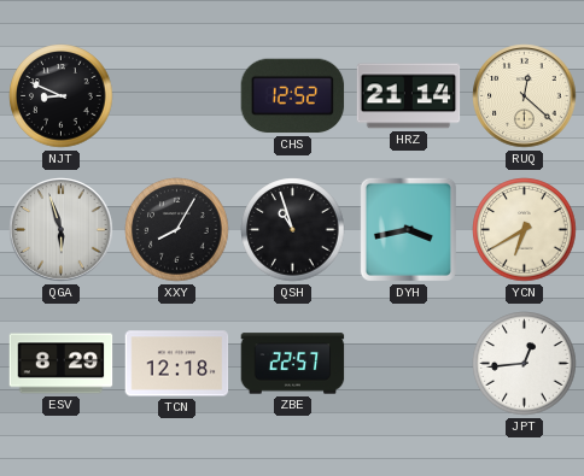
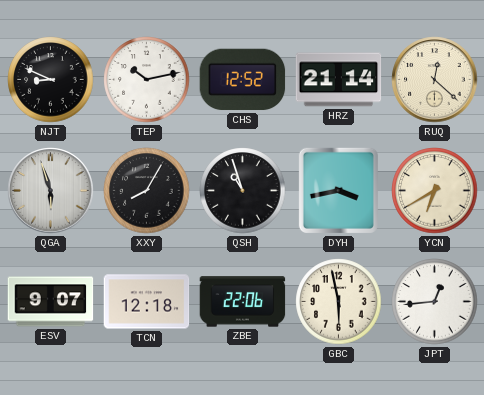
TEP: none -> 10:13 (147, 80)
ESV: 8:29 -> 9:07 (51, 302)
ZBE: 22:57 -> 22:06 (243, 302)
GBC: none -> 5:58 (339, 302)
